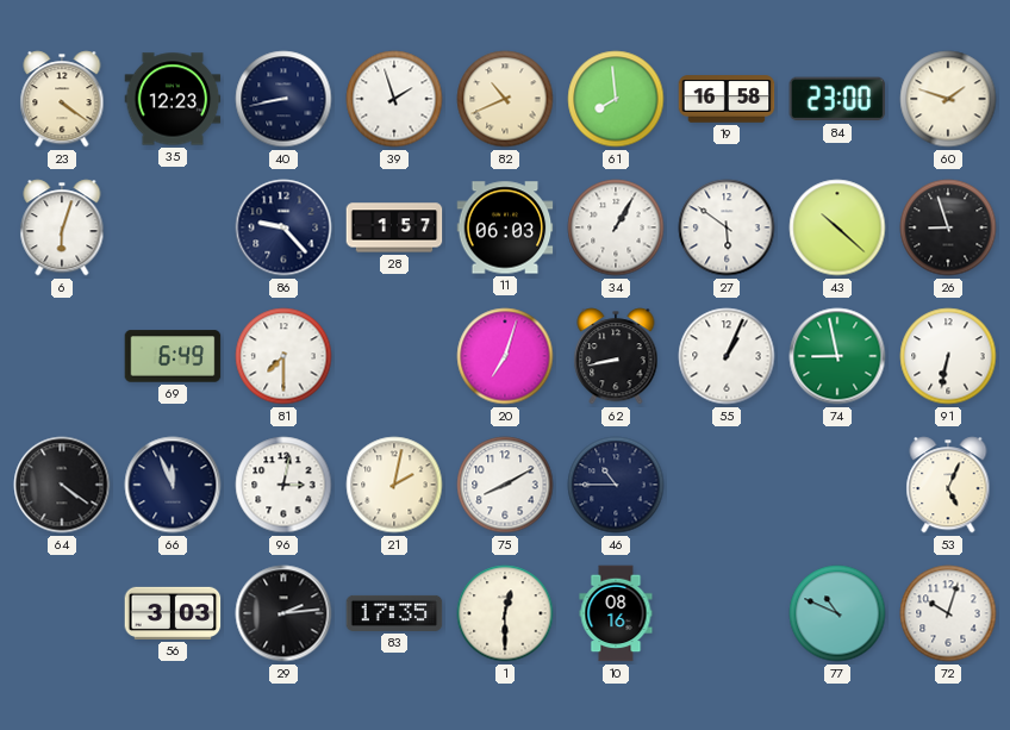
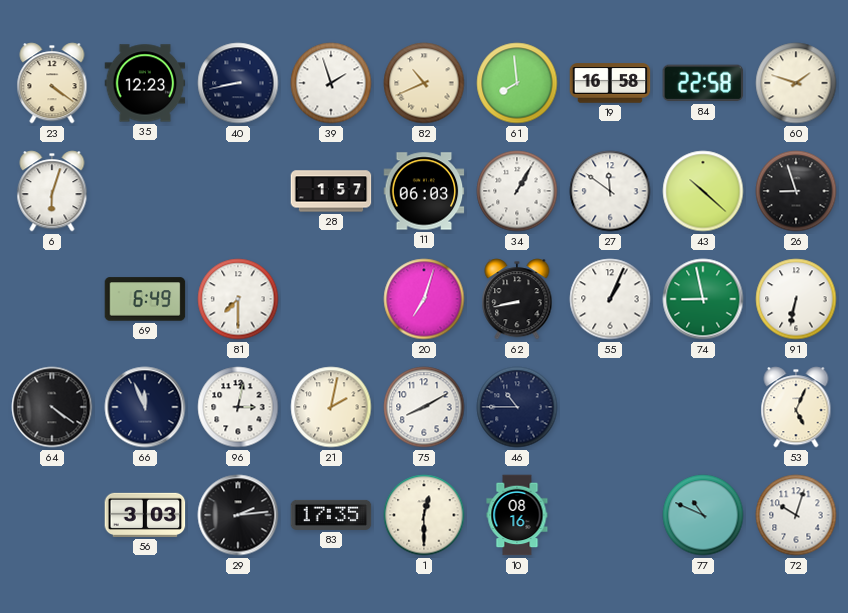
84: 23:00 -> 22:58 (703, 83)
86: 9:23 -> none (283, 227)
27: 5:51 -> 11:51 (610, 191)
